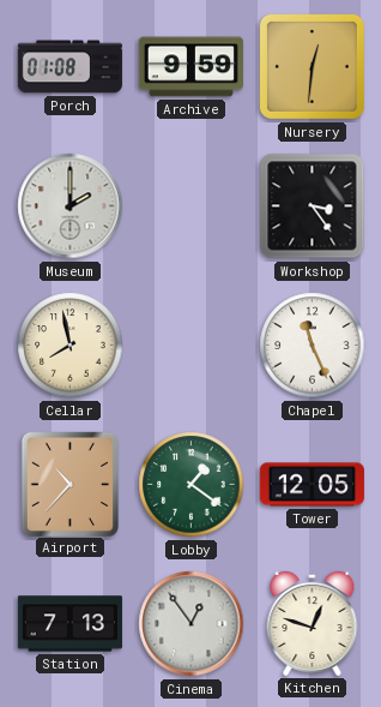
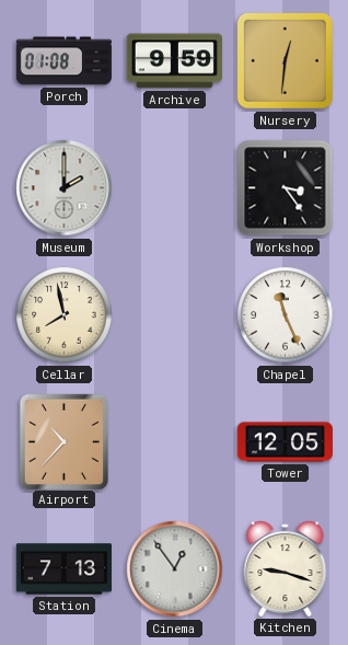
Lobby: 1:21 -> none (192, 485)
Kitchen: 12:48 -> 9:18 (286, 568)
